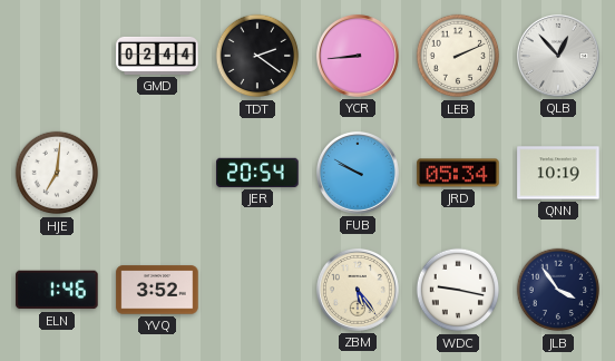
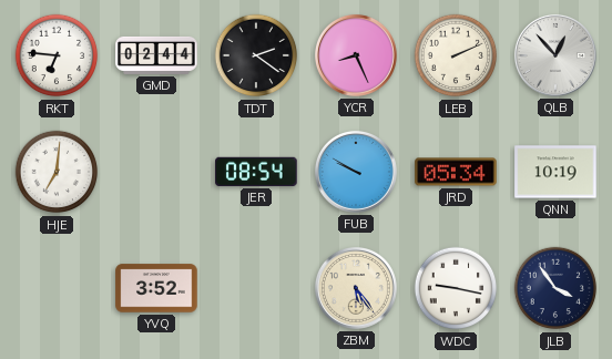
RKT: none -> 6:46 (57, 55)
YCR: 8:44 -> 8:26 (356, 55)
JER: 20:54 -> 08:54 (256, 172)
ELN: 1:46 -> none (57, 290)
